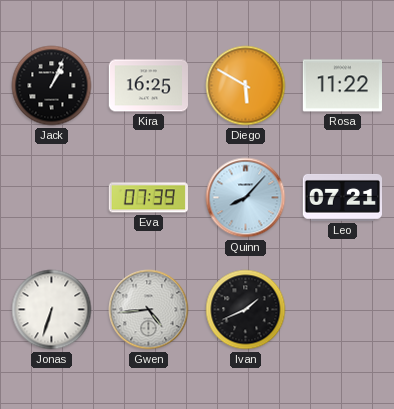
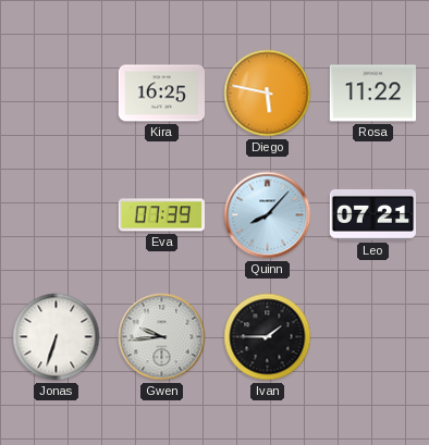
Jack: 1:04 -> none (52, 86)
Diego: 5:50 -> 5:47 (268, 94)
Gwen: 4:44 -> 9:44 (162, 337)
Ivan: 1:41 -> 1:45 (268, 337)
